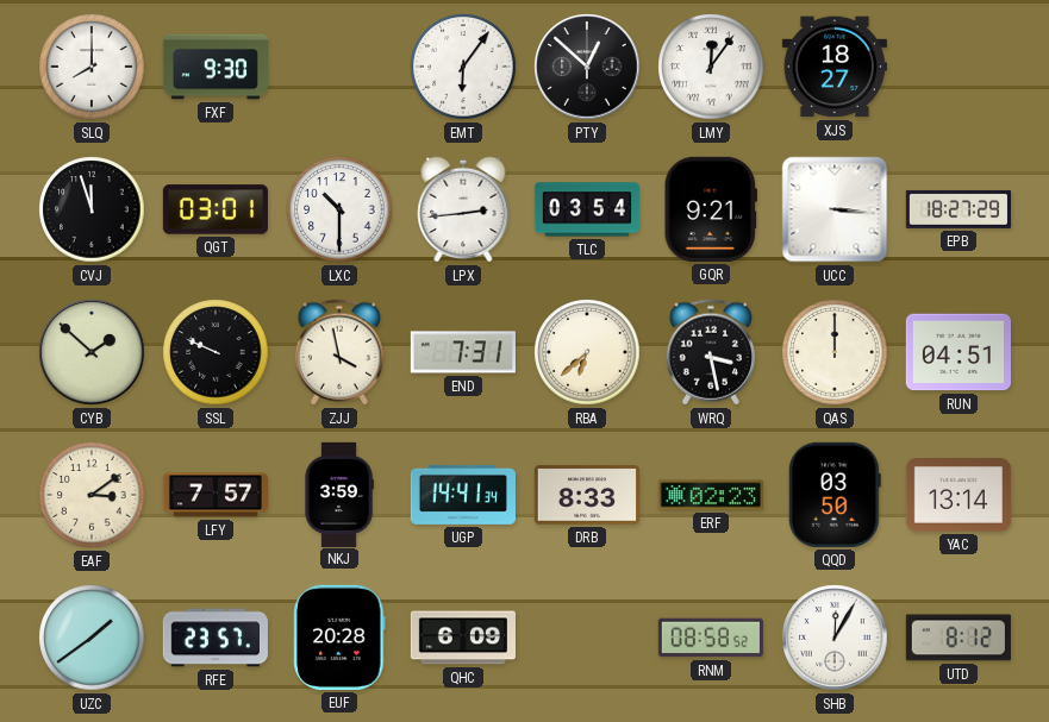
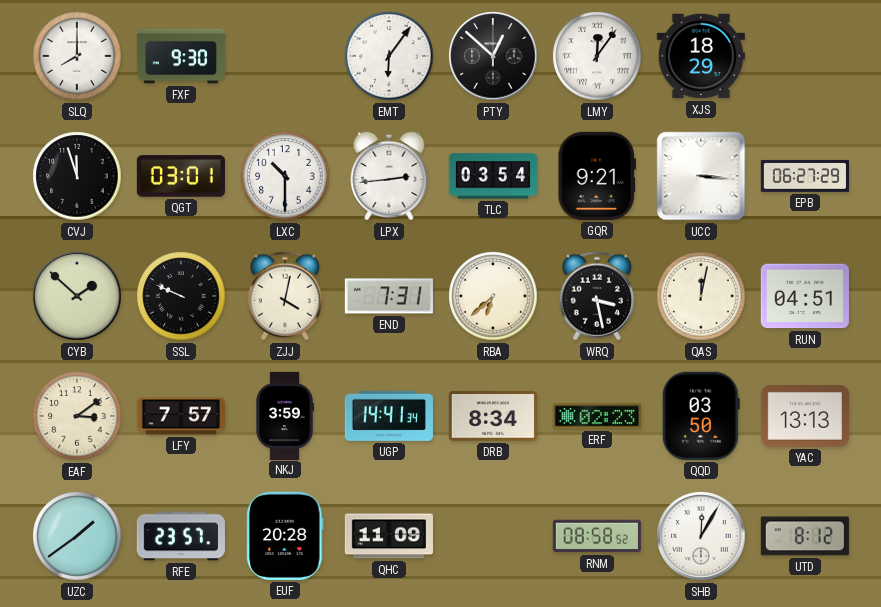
XJS: 18:27 -> 18:29 (701, 56)
EPB: 18:27 -> 06:27 (804, 176)
ZJJ: 3:58 -> 4:02 (285, 296)
QAS: 12:00 -> 12:02 (701, 296)
DRB: 8:33 -> 8:34 (493, 416)
YAC: 13:14 -> 13:13 (805, 416)
QHC: 6:09 -> 11:09 (388, 536)
